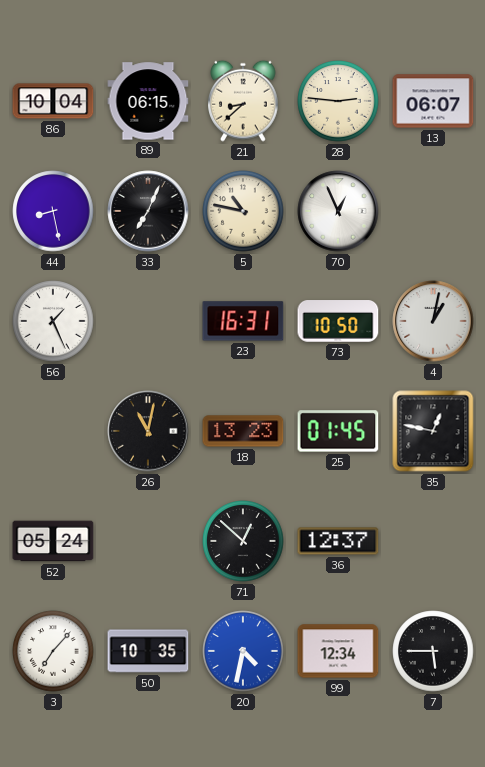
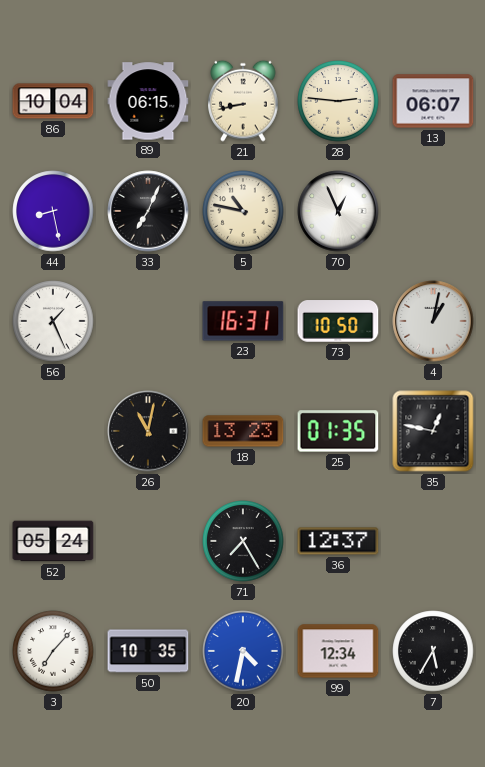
21: 8:38 -> 8:43 (243, 101)
25: 01:45 -> 01:35 (338, 431)
71: 12:52 -> 7:25 (243, 541)
7: 5:45 -> 5:35 (433, 651)
